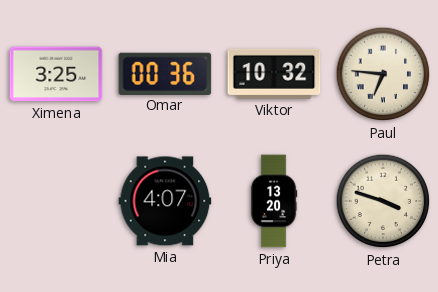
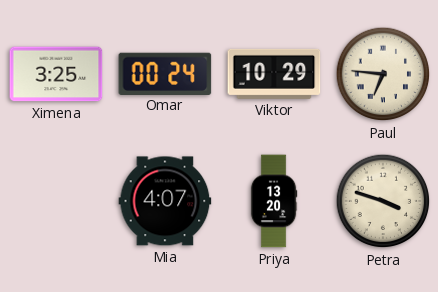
Omar: 00:36 -> 00:24 (165, 73)
Viktor: 10:32 -> 10:29 (274, 74)
